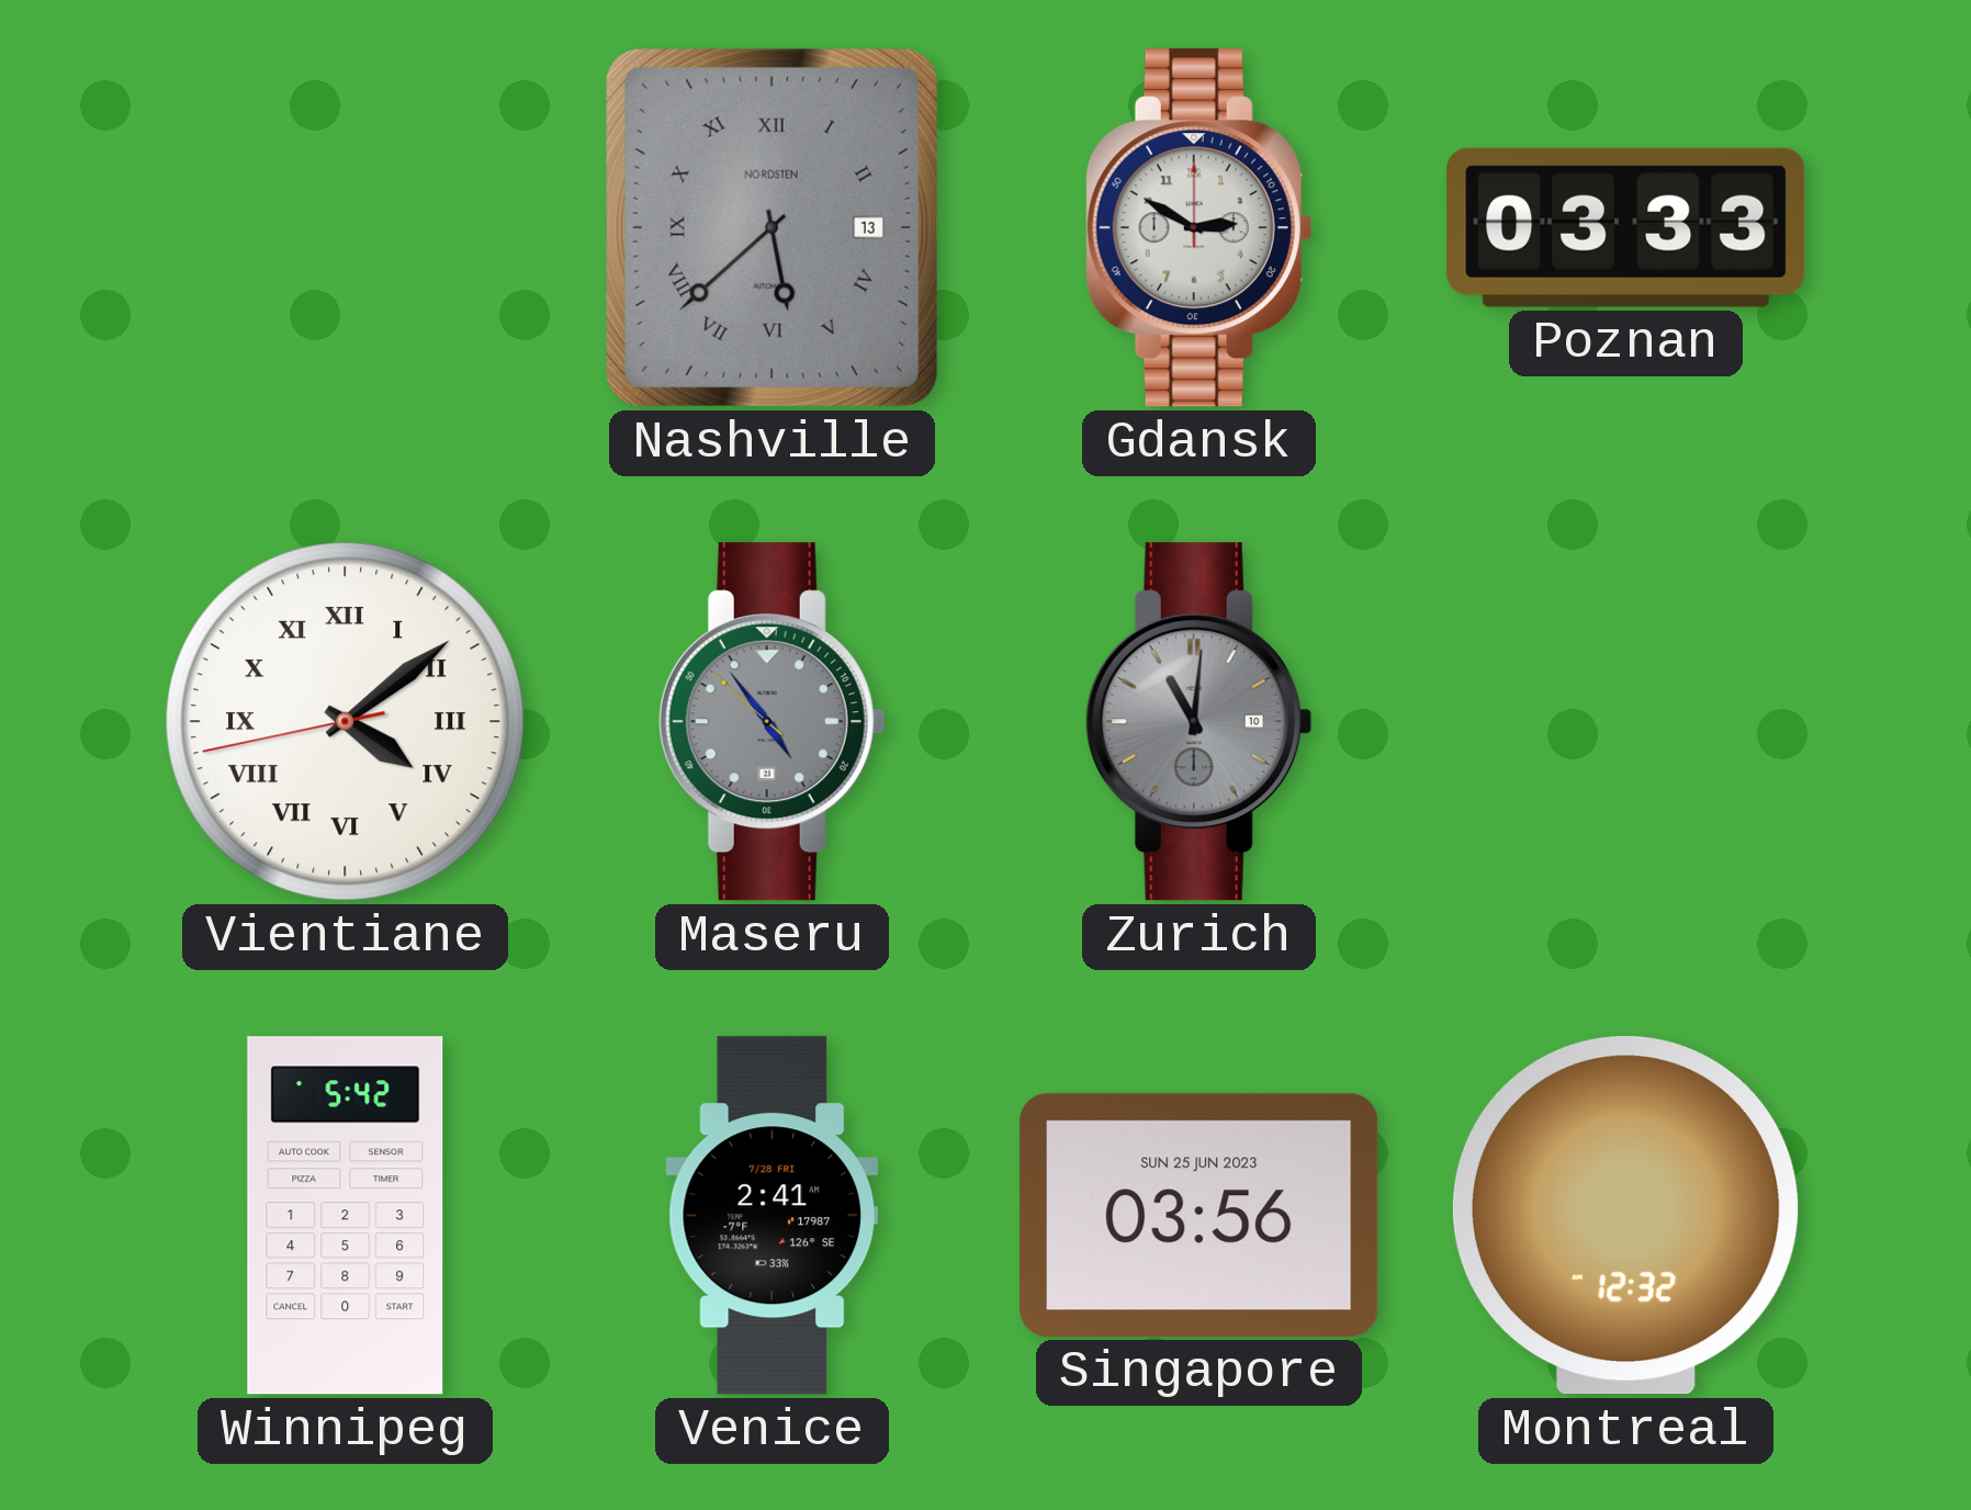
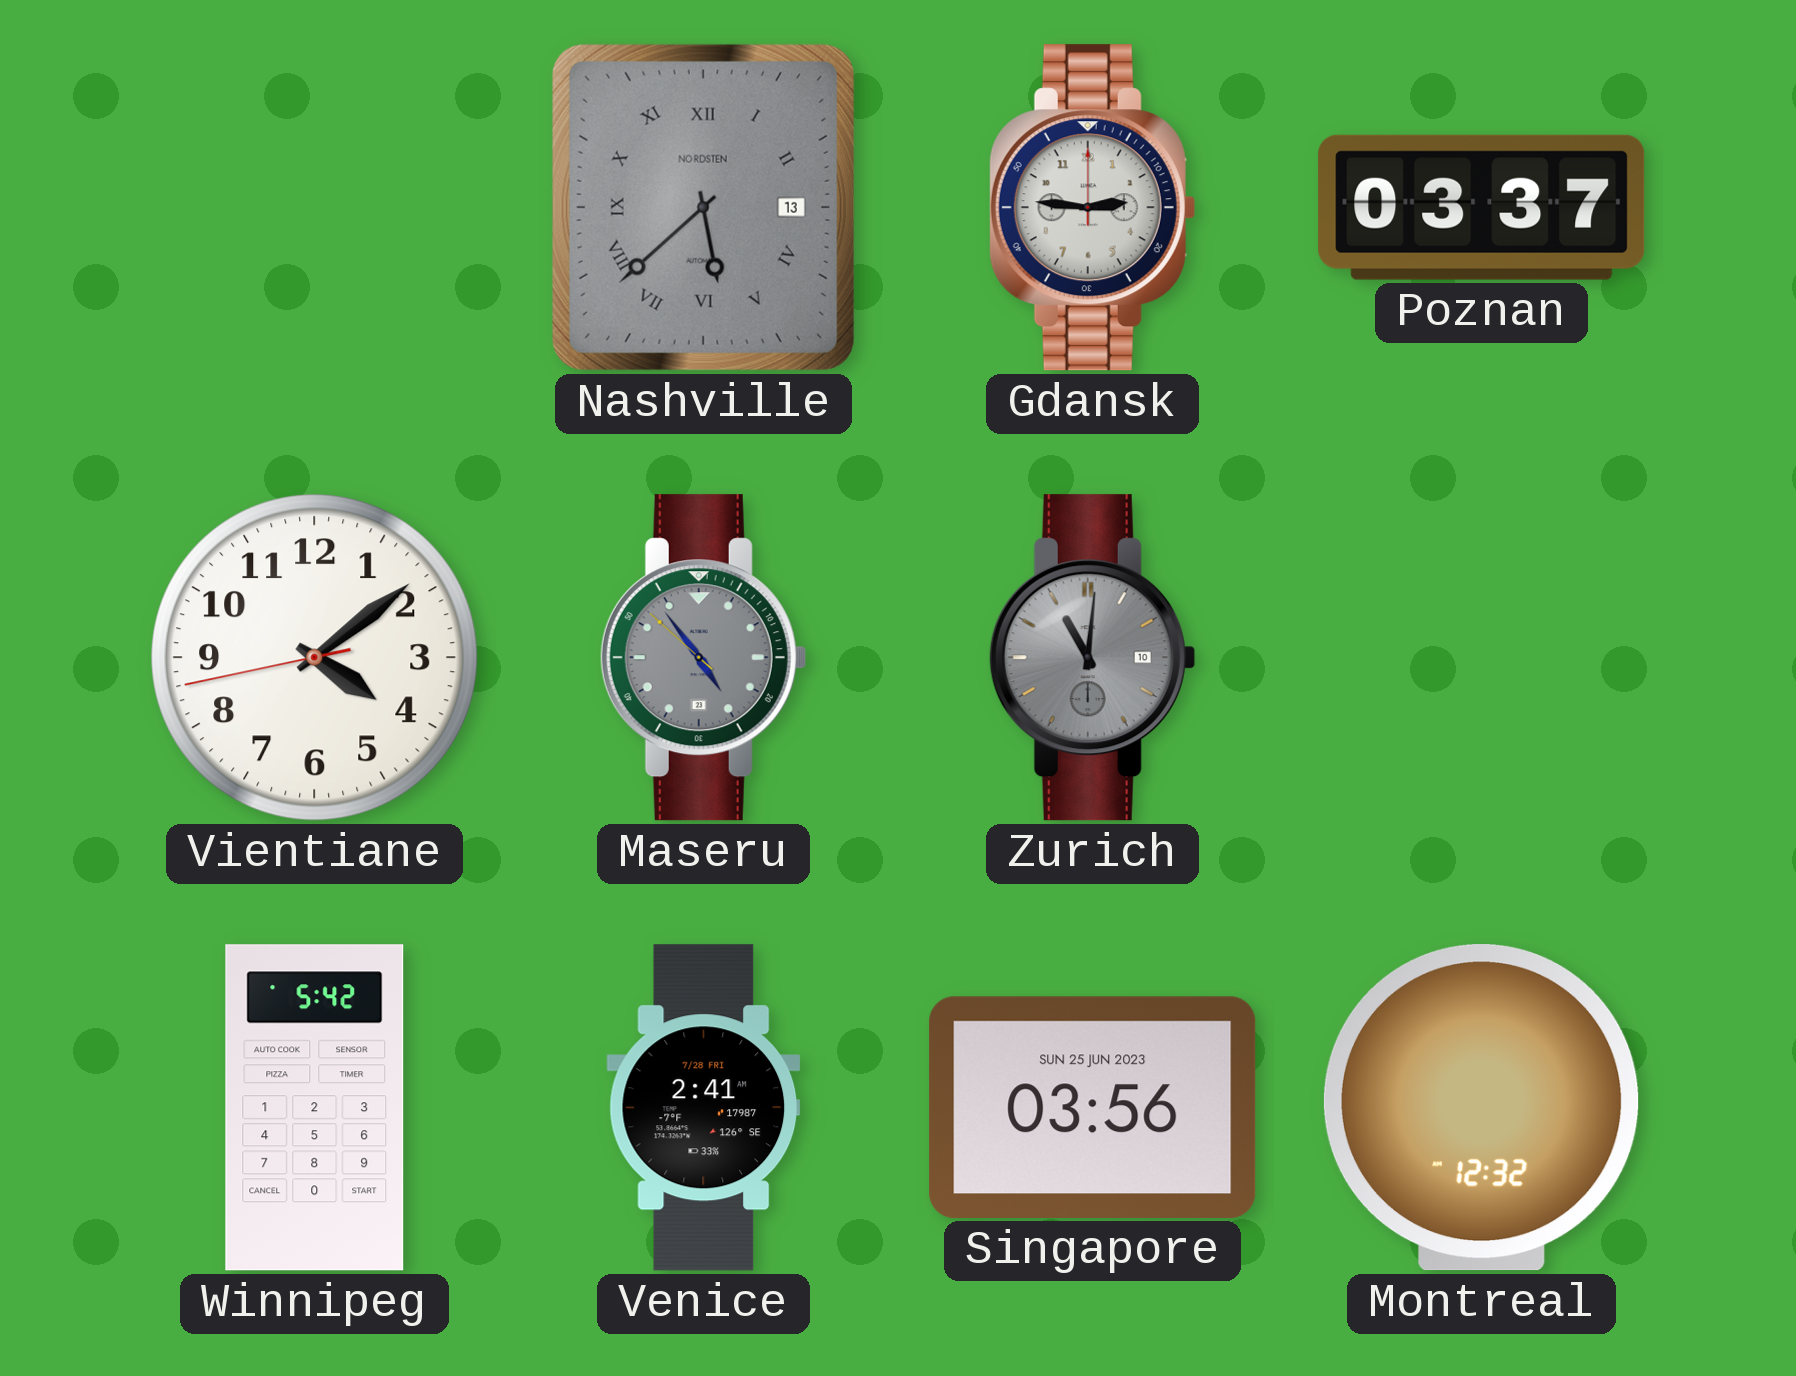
Gdansk: 2:50 -> 2:46 (1092, 208)
Poznan: 03:33 -> 03:37 (1482, 207)
Vientiane numerals: Roman -> Arabic (315, 658)
